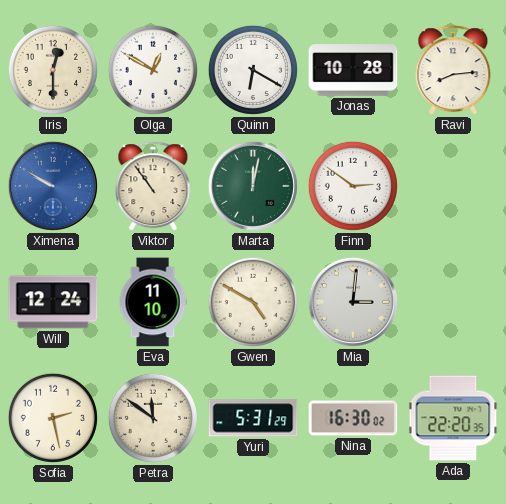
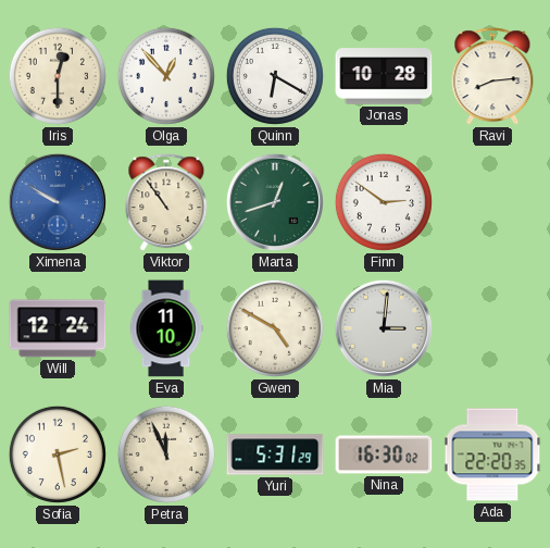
Olga: 12:50 -> 12:53 (166, 76)
Marta: 12:02 -> 12:42 (275, 202)
Petra: 11:51 -> 11:56 (166, 454)
